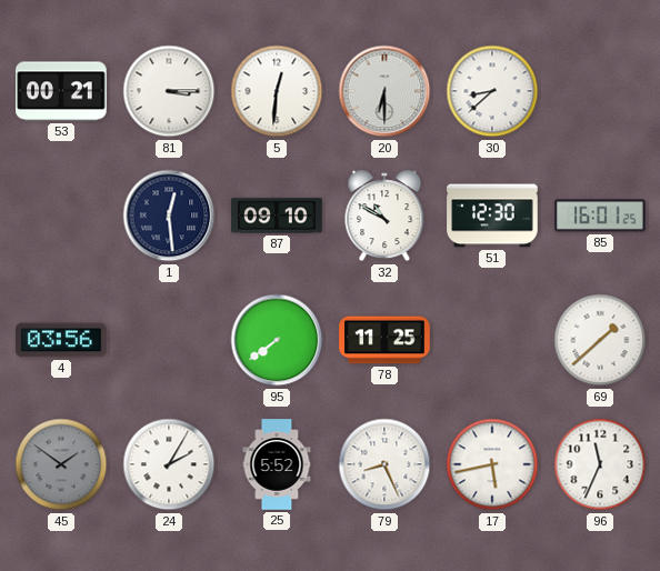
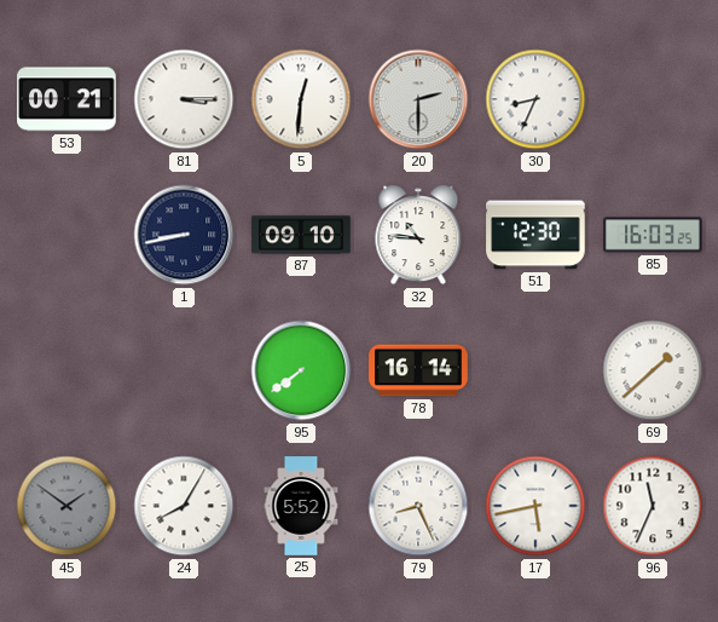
20: 6:30 -> 2:30 (418, 99)
30: 8:38 -> 8:34 (535, 99)
1: 12:29 -> 8:43 (184, 235)
32: 10:50 -> 10:46 (418, 235)
85: 16:01 -> 16:03 (653, 235)
4: 03:56 -> none (61, 340)
78: 11:25 -> 16:14 (418, 370)
24: 2:05 -> 8:05 (184, 506)
